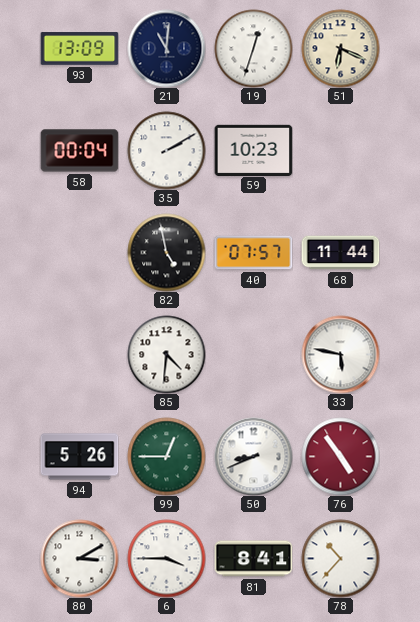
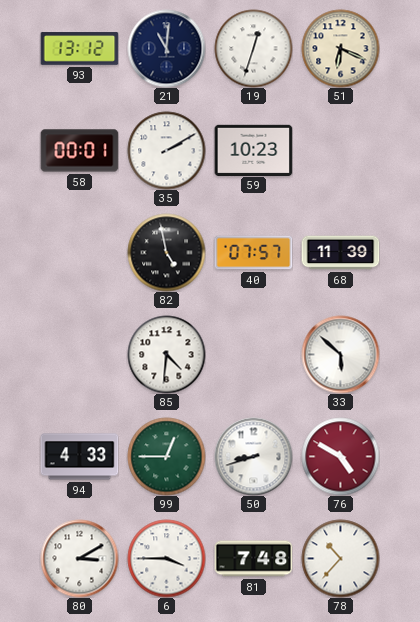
93: 13:09 -> 13:12 (79, 49)
58: 00:04 -> 00:01 (79, 151)
68: 11:44 -> 11:39 (340, 253)
33: 5:47 -> 5:52 (340, 354)
94: 5:26 -> 4:33 (79, 457)
50: 8:41 -> 8:42 (253, 456)
76: 4:54 -> 4:50 (340, 456)
81: 8:41 -> 7:48 (253, 559)
